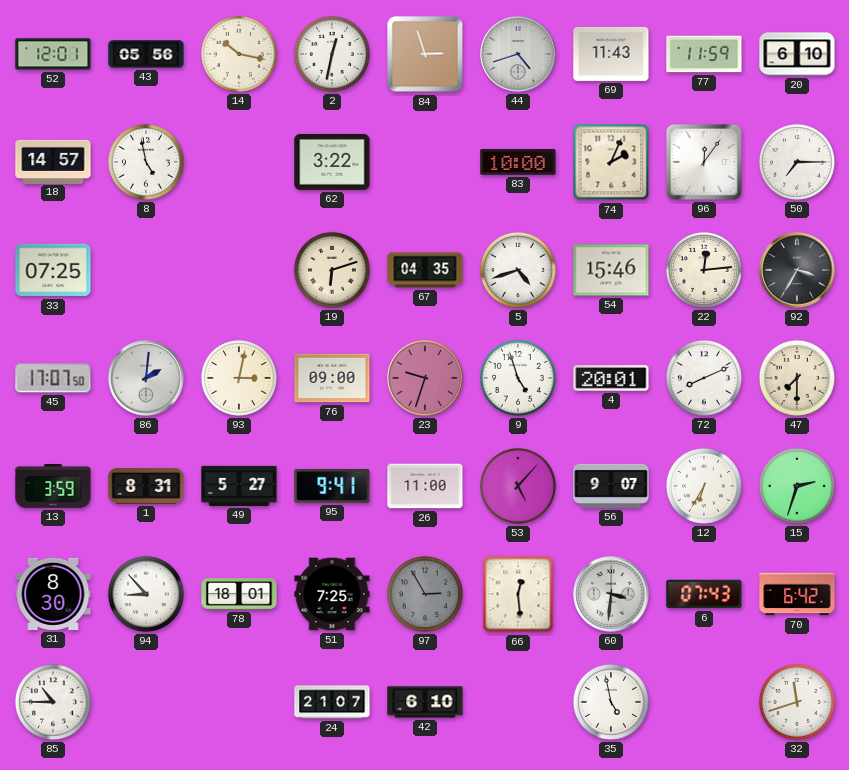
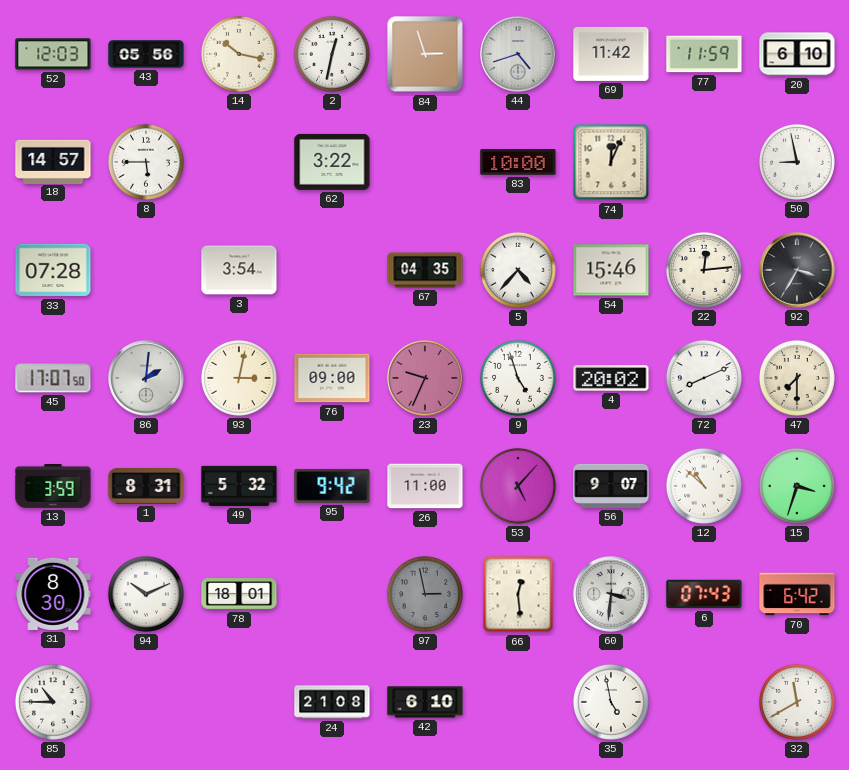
52: 12:01 -> 12:03 (53, 54)
69: 11:43 -> 11:42 (611, 54)
8: 4:58 -> 5:45 (146, 162)
74: 2:04 -> 12:04 (611, 162)
96: 12:06 -> none (704, 162)
50: 7:15 -> 8:58 (797, 162)
33: 07:25 -> 07:28 (53, 270)
3: none -> 3:54 (239, 270)
19: 6:12 -> none (332, 270)
5: 4:42 -> 4:37 (518, 270)
23: 9:33 -> 9:34 (425, 378)
4: 20:01 -> 20:02 (611, 378)
49: 5:27 -> 5:32 (239, 486)
95: 9:41 -> 9:42 (332, 486)
12: 6:35 -> 10:52 (704, 486)
15: 2:33 -> 3:33 (797, 486)
94: 8:53 -> 10:11 (146, 594)
51: 7:25 -> none (332, 594)
97: 2:55 -> 2:58 (425, 594)
24: 21:07 -> 21:08 (332, 702)
32: 11:42 -> 11:40 (797, 702)
